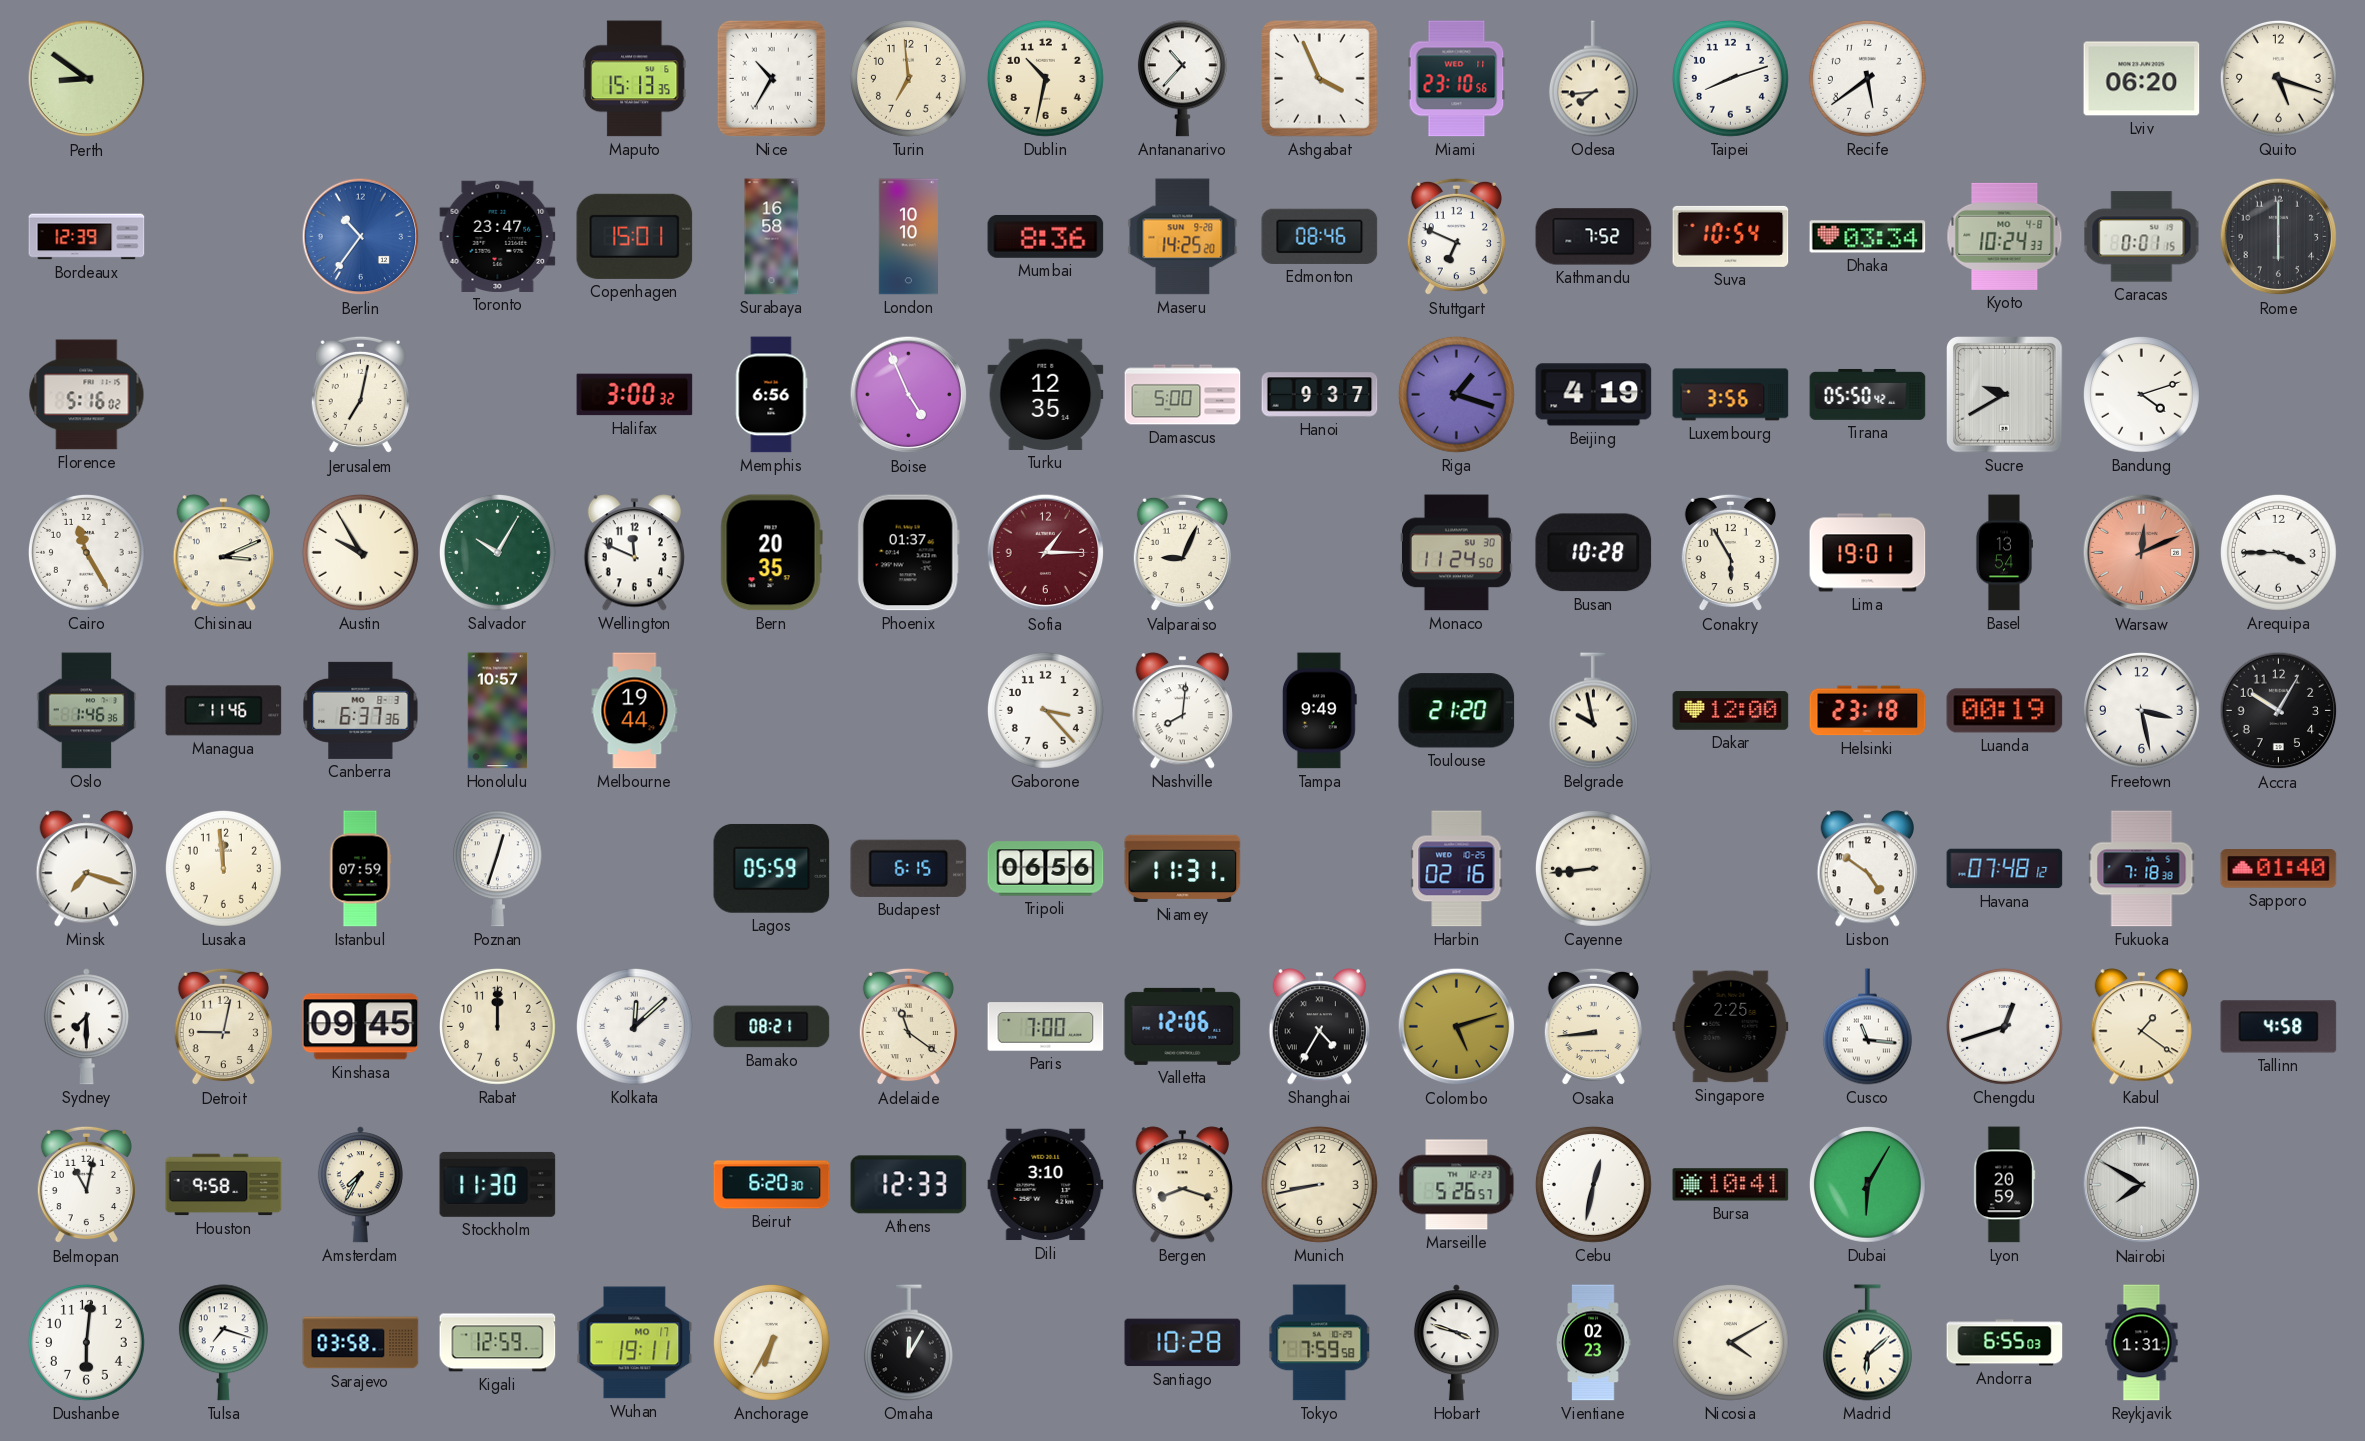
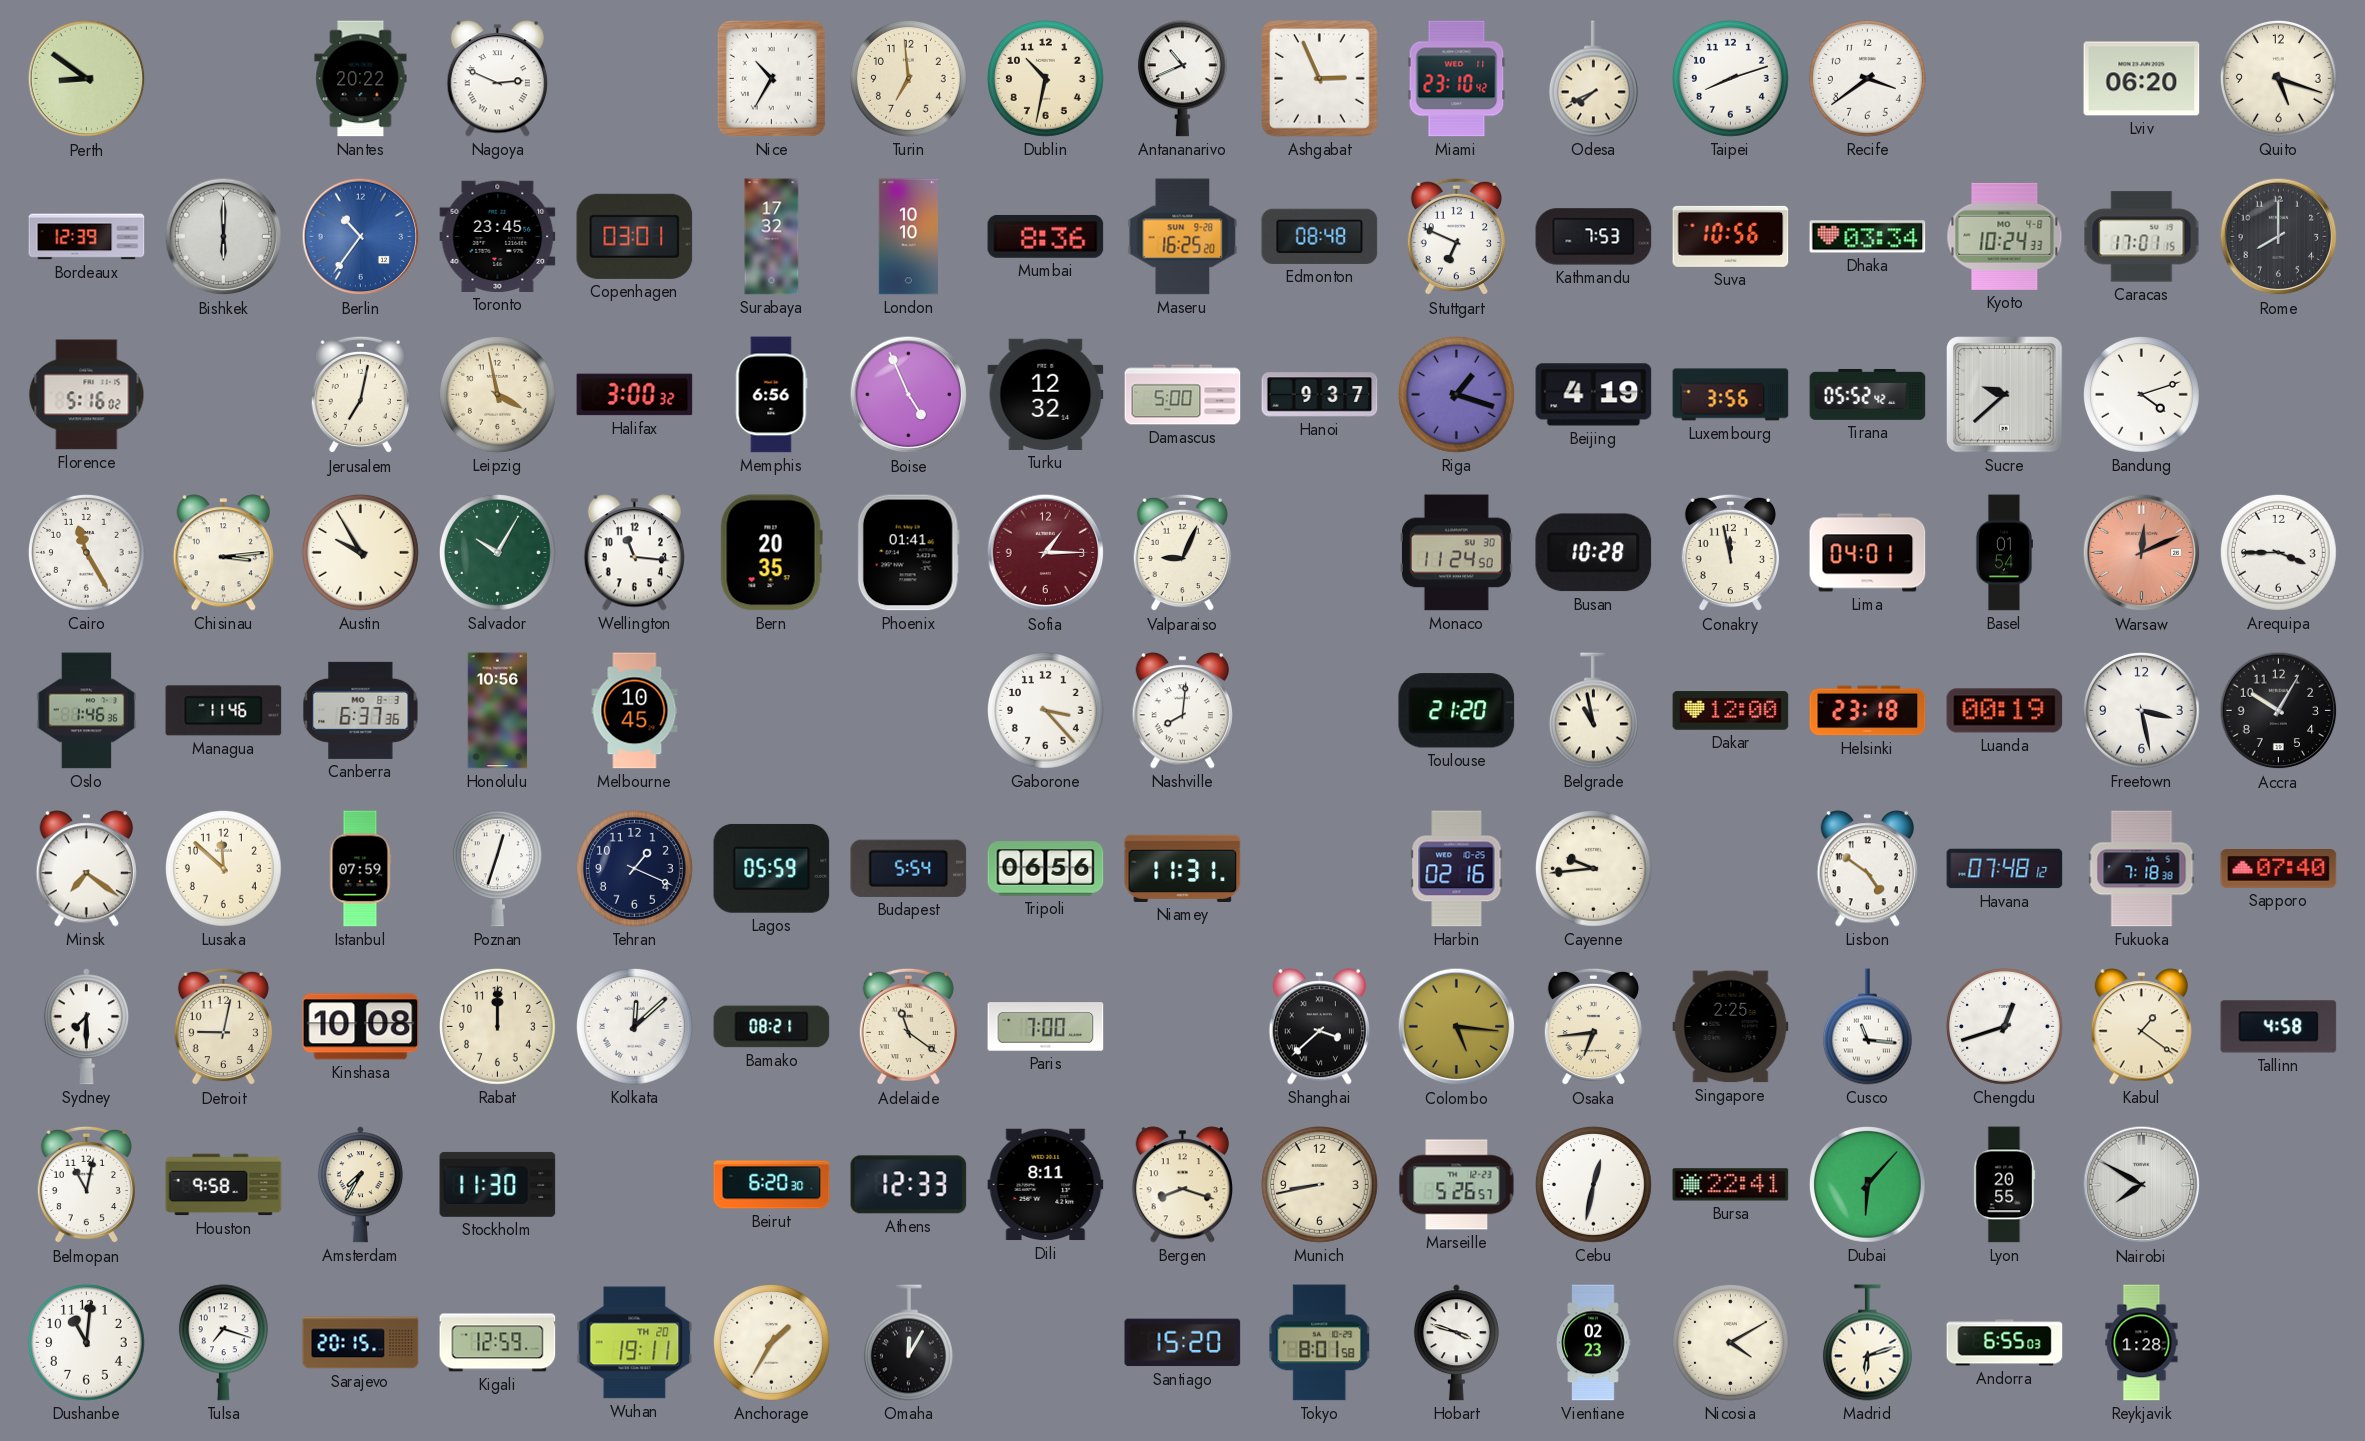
Nantes: none -> 20:22 (361, 79)
Nagoya: none -> 2:49 (497, 79)
Maputo: 15:13 -> none (634, 79)
Antananarivo: 10:37 -> 10:41 (1182, 79)
Ashgabat: 3:56 -> 2:56 (1320, 79)
Miami: 23:10:56 -> 23:10:42 (1457, 79)
Odesa: 7:44 -> 7:41 (1593, 79)
Recife: 5:39 -> 3:39 (1867, 78)
Bishkek: none -> 6:00 (224, 237)
Toronto: 23:47 -> 23:45 (498, 236)
Copenhagen: 15:01 -> 03:01 (635, 236)
Surabaya: 16:58 -> 17:32 (772, 237)
Maseru: 14:25 -> 16:25 (1183, 237)
Edmonton: 08:46 -> 08:48 (1320, 236)
Kathmandu: 7:52 -> 7:53 (1594, 237)
Suva: 10:54 -> 10:56 (1731, 236)
Caracas: 0:01 -> 17:01 (2142, 237)
Rome: 6:00 -> 8:00 (2279, 237)
Leipzig: none -> 3:58 (497, 394)
Turku: 12:35 -> 12:32 (1046, 394)
Tirana: 05:50 -> 05:52 (1868, 395)
Sucre: 9:40 -> 9:38 (2005, 395)
Chisinau: 3:11 -> 3:14 (223, 553)
Wellington: 11:49 -> 11:16 (634, 553)
Phoenix: 01:37 -> 01:41 (908, 553)
Conakry: 5:55 -> 11:58 (1730, 553)
Lima: 19:01 -> 04:01 (1868, 553)
Basel: 13:54 -> 01:54 (2003, 553)
Honolulu: 10:57 -> 10:56 (498, 711)
Melbourne: 19:44 -> 10:45 (635, 711)
Tampa: 9:49 -> none (1319, 711)
Belgrade: 9:58 -> 10:58 (1593, 711)
Minsk: 7:18 -> 7:21 (86, 869)
Lusaka: 11:59 -> 11:52 (223, 868)
Tehran: none -> 1:19 (634, 868)
Budapest: 6:15 -> 5:54 (909, 868)
Cayenne: 8:44 -> 9:44 (1593, 868)
Sapporo: 01:40 -> 07:40 (2279, 869)
Kinshasa: 09:45 -> 10:08 (361, 1027)
Valletta: 12:06 -> none (1183, 1026)
Shanghai: 4:35 -> 3:38 (1319, 1027)
Colombo: 5:12 -> 5:16 (1457, 1027)
Osaka: 8:44 -> 6:44 (1593, 1027)
Dili: 3:10 -> 8:11 (1046, 1185)
Bursa: 10:41 -> 22:41 (1731, 1185)
Dubai: 6:05 -> 6:07 (1867, 1184)
Lyon: 20:59 -> 20:55 (2005, 1185)
Dushanbe: 6:01 -> 11:01 (86, 1342)
Sarajevo: 03:58 -> 20:15 (361, 1343)
Wuhan date: MO 17 -> TH 20 (635, 1343)
Anchorage: 6:35 -> 1:35 (771, 1342)
Santiago: 10:28 -> 15:20 (1183, 1343)
Tokyo: 7:59 -> 8:01 (1320, 1343)
Madrid: 6:08 -> 6:12 (1867, 1343)
Reykjavik: 1:31 -> 1:28 (2142, 1343)
